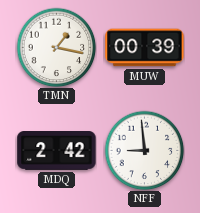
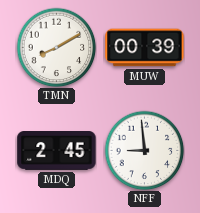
TMN: 1:17 -> 8:10 (56, 47)
MDQ: 2:42 -> 2:45 (57, 151)
